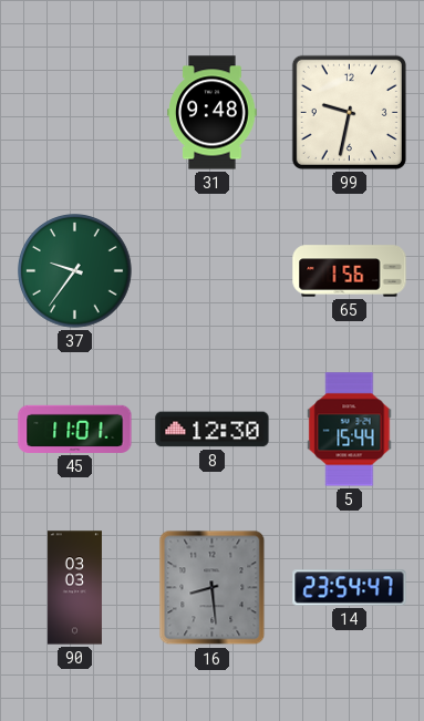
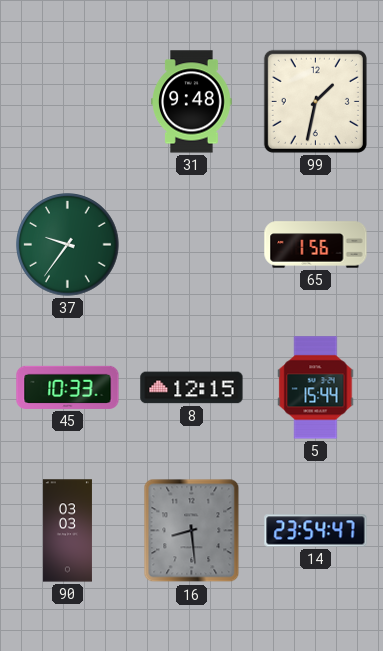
99: 9:32 -> 1:32 (315, 101)
45: 11:01 -> 10:33 (68, 387)
8: 12:30 -> 12:15 (192, 388)
